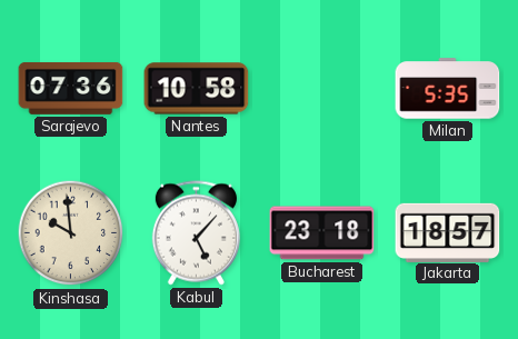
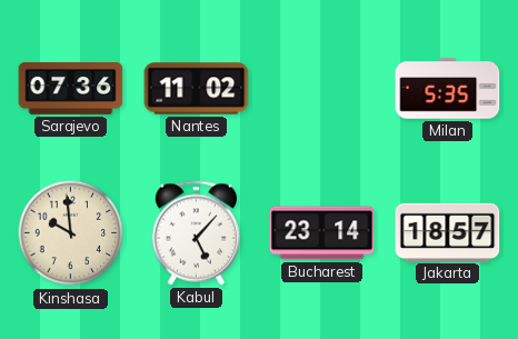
Nantes: 10:58 -> 11:02 (197, 89)
Bucharest: 23:18 -> 23:14 (322, 233)
